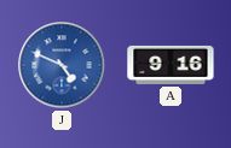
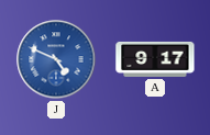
A: 9:16 -> 9:17 (155, 59)
